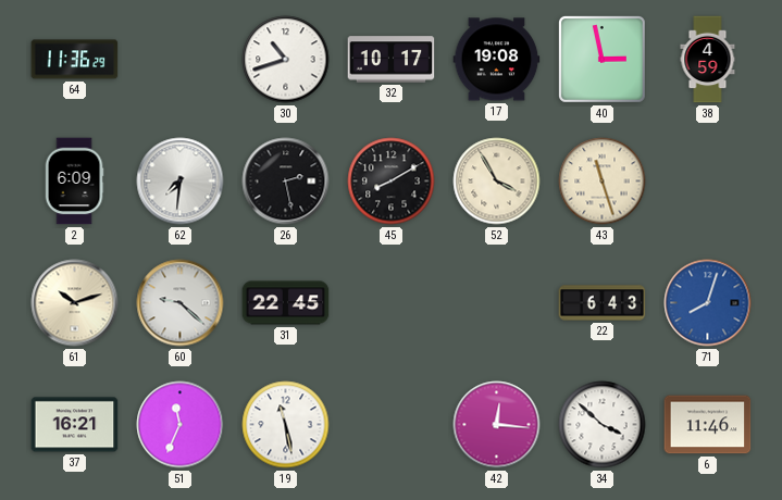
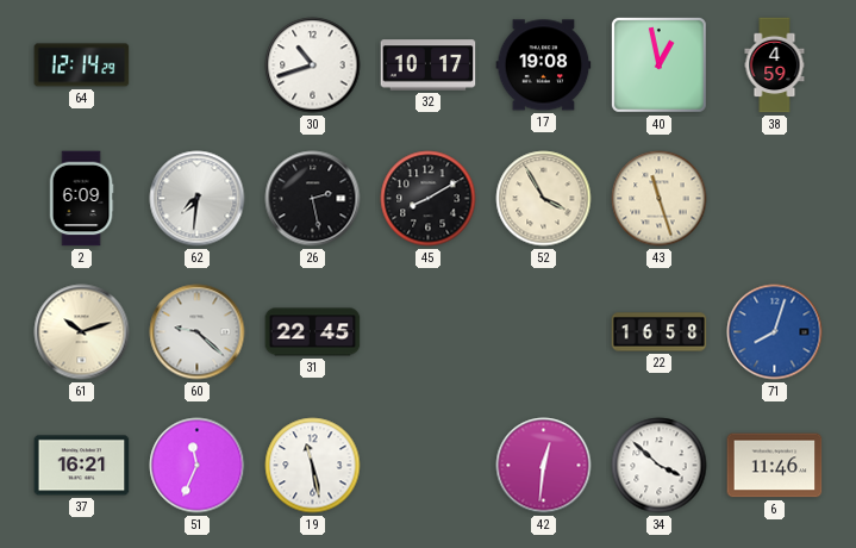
64: 11:36 -> 12:14 (82, 66)
40: 2:58 -> 12:58 (658, 64)
22: 6:43 -> 16:58 (660, 332)
42: 12:16 -> 12:31 (544, 466)
